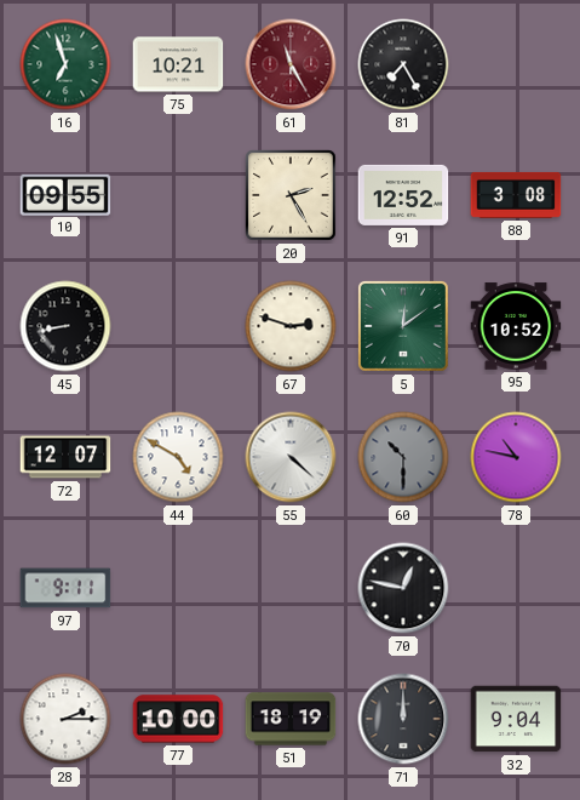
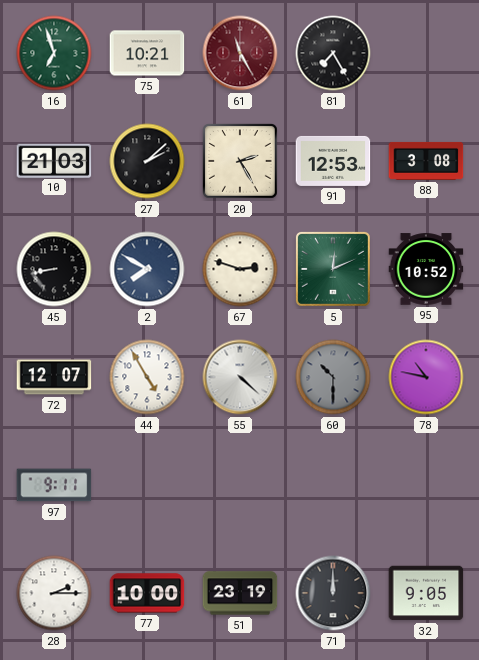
10: 09:55 -> 21:03 (54, 160)
27: none -> 2:08 (147, 161)
91: 12:52 -> 12:53 (333, 161)
2: none -> 7:50 (147, 269)
5: 12:09 -> 12:11 (333, 269)
44: 4:50 -> 4:55 (147, 377)
70: 12:47 -> none (403, 588)
51: 18:19 -> 23:19 (240, 593)
32: 9:04 -> 9:05 (426, 593)
